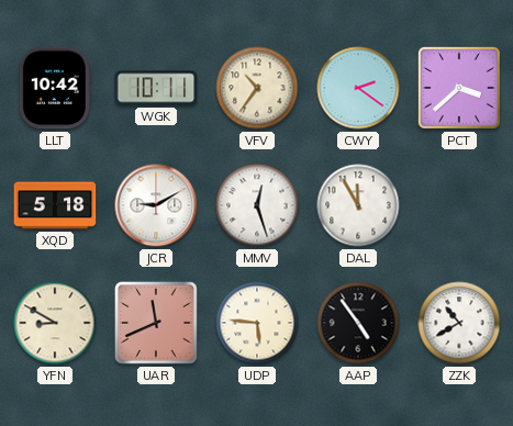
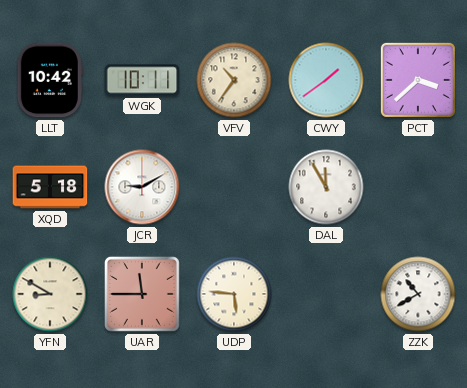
CWY: 2:21 -> 1:39 (326, 80)
MMV: 12:27 -> none (257, 205)
UAR: 11:41 -> 11:45 (142, 294)
AAP: 4:54 -> none (358, 323)
